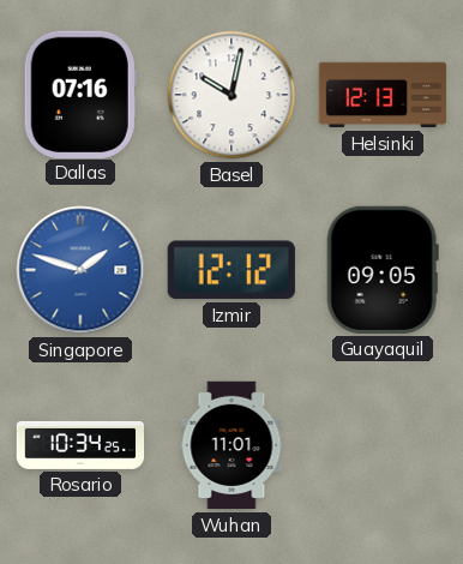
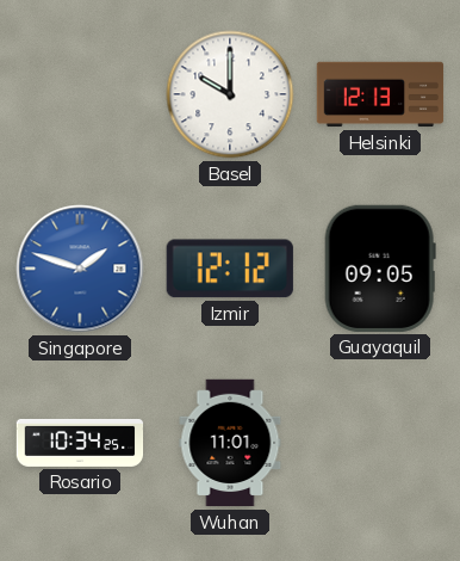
Dallas: 07:16 -> none (80, 94)
Basel: 10:02 -> 10:00 (230, 94)
